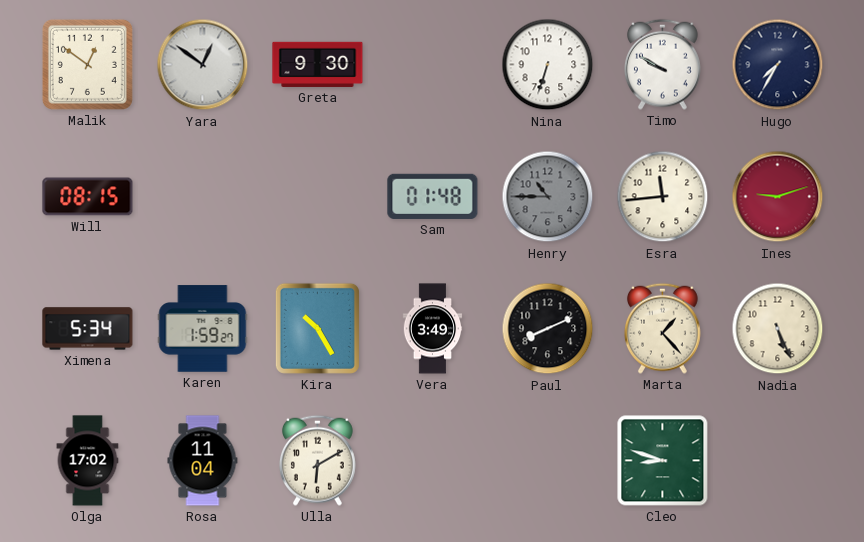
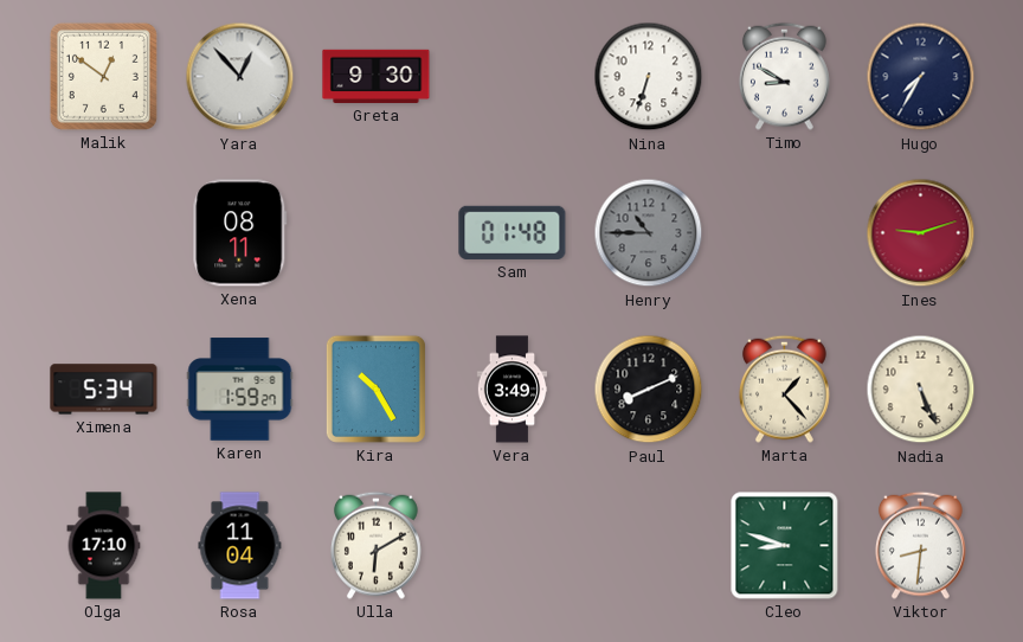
Yara: 12:51 -> 12:53 (240, 77)
Timo: 9:50 -> 8:50 (784, 76)
Will: 08:15 -> none (88, 197)
Xena: none -> 08:11 (240, 233)
Esra: 11:44 -> none (663, 197)
Olga: 17:02 -> 17:10 (104, 546)
Viktor: none -> 8:31 (920, 545)
